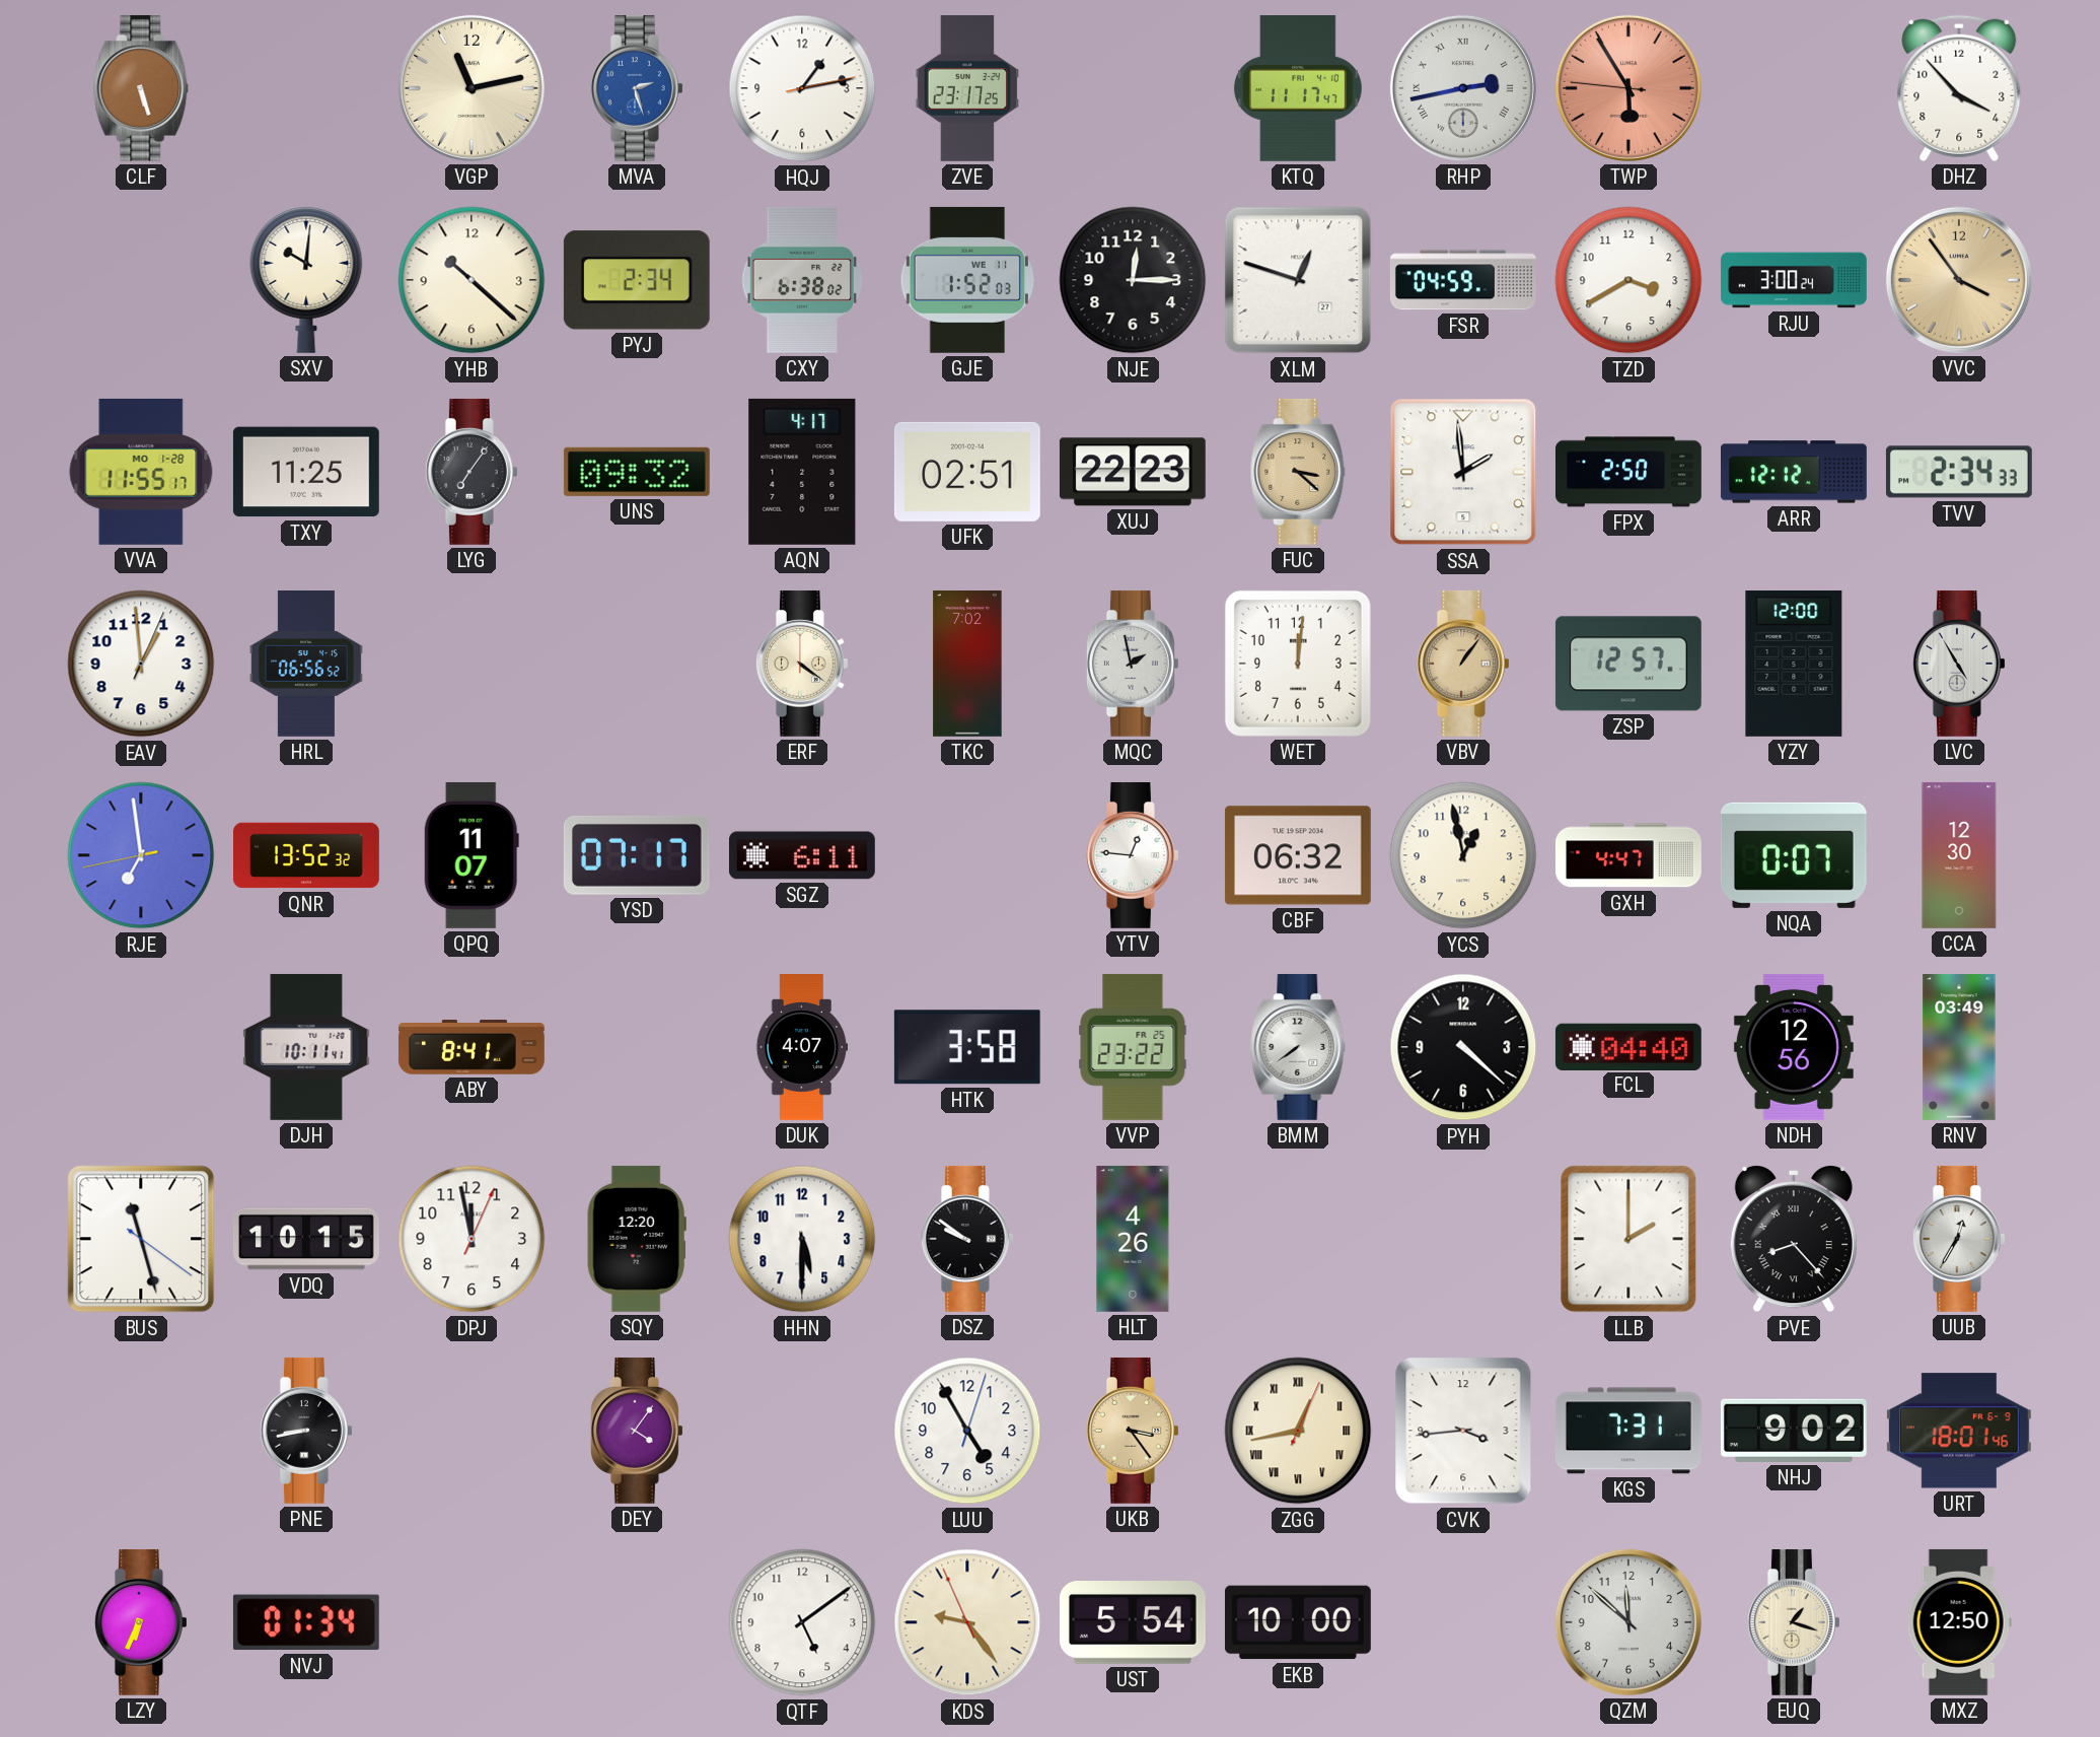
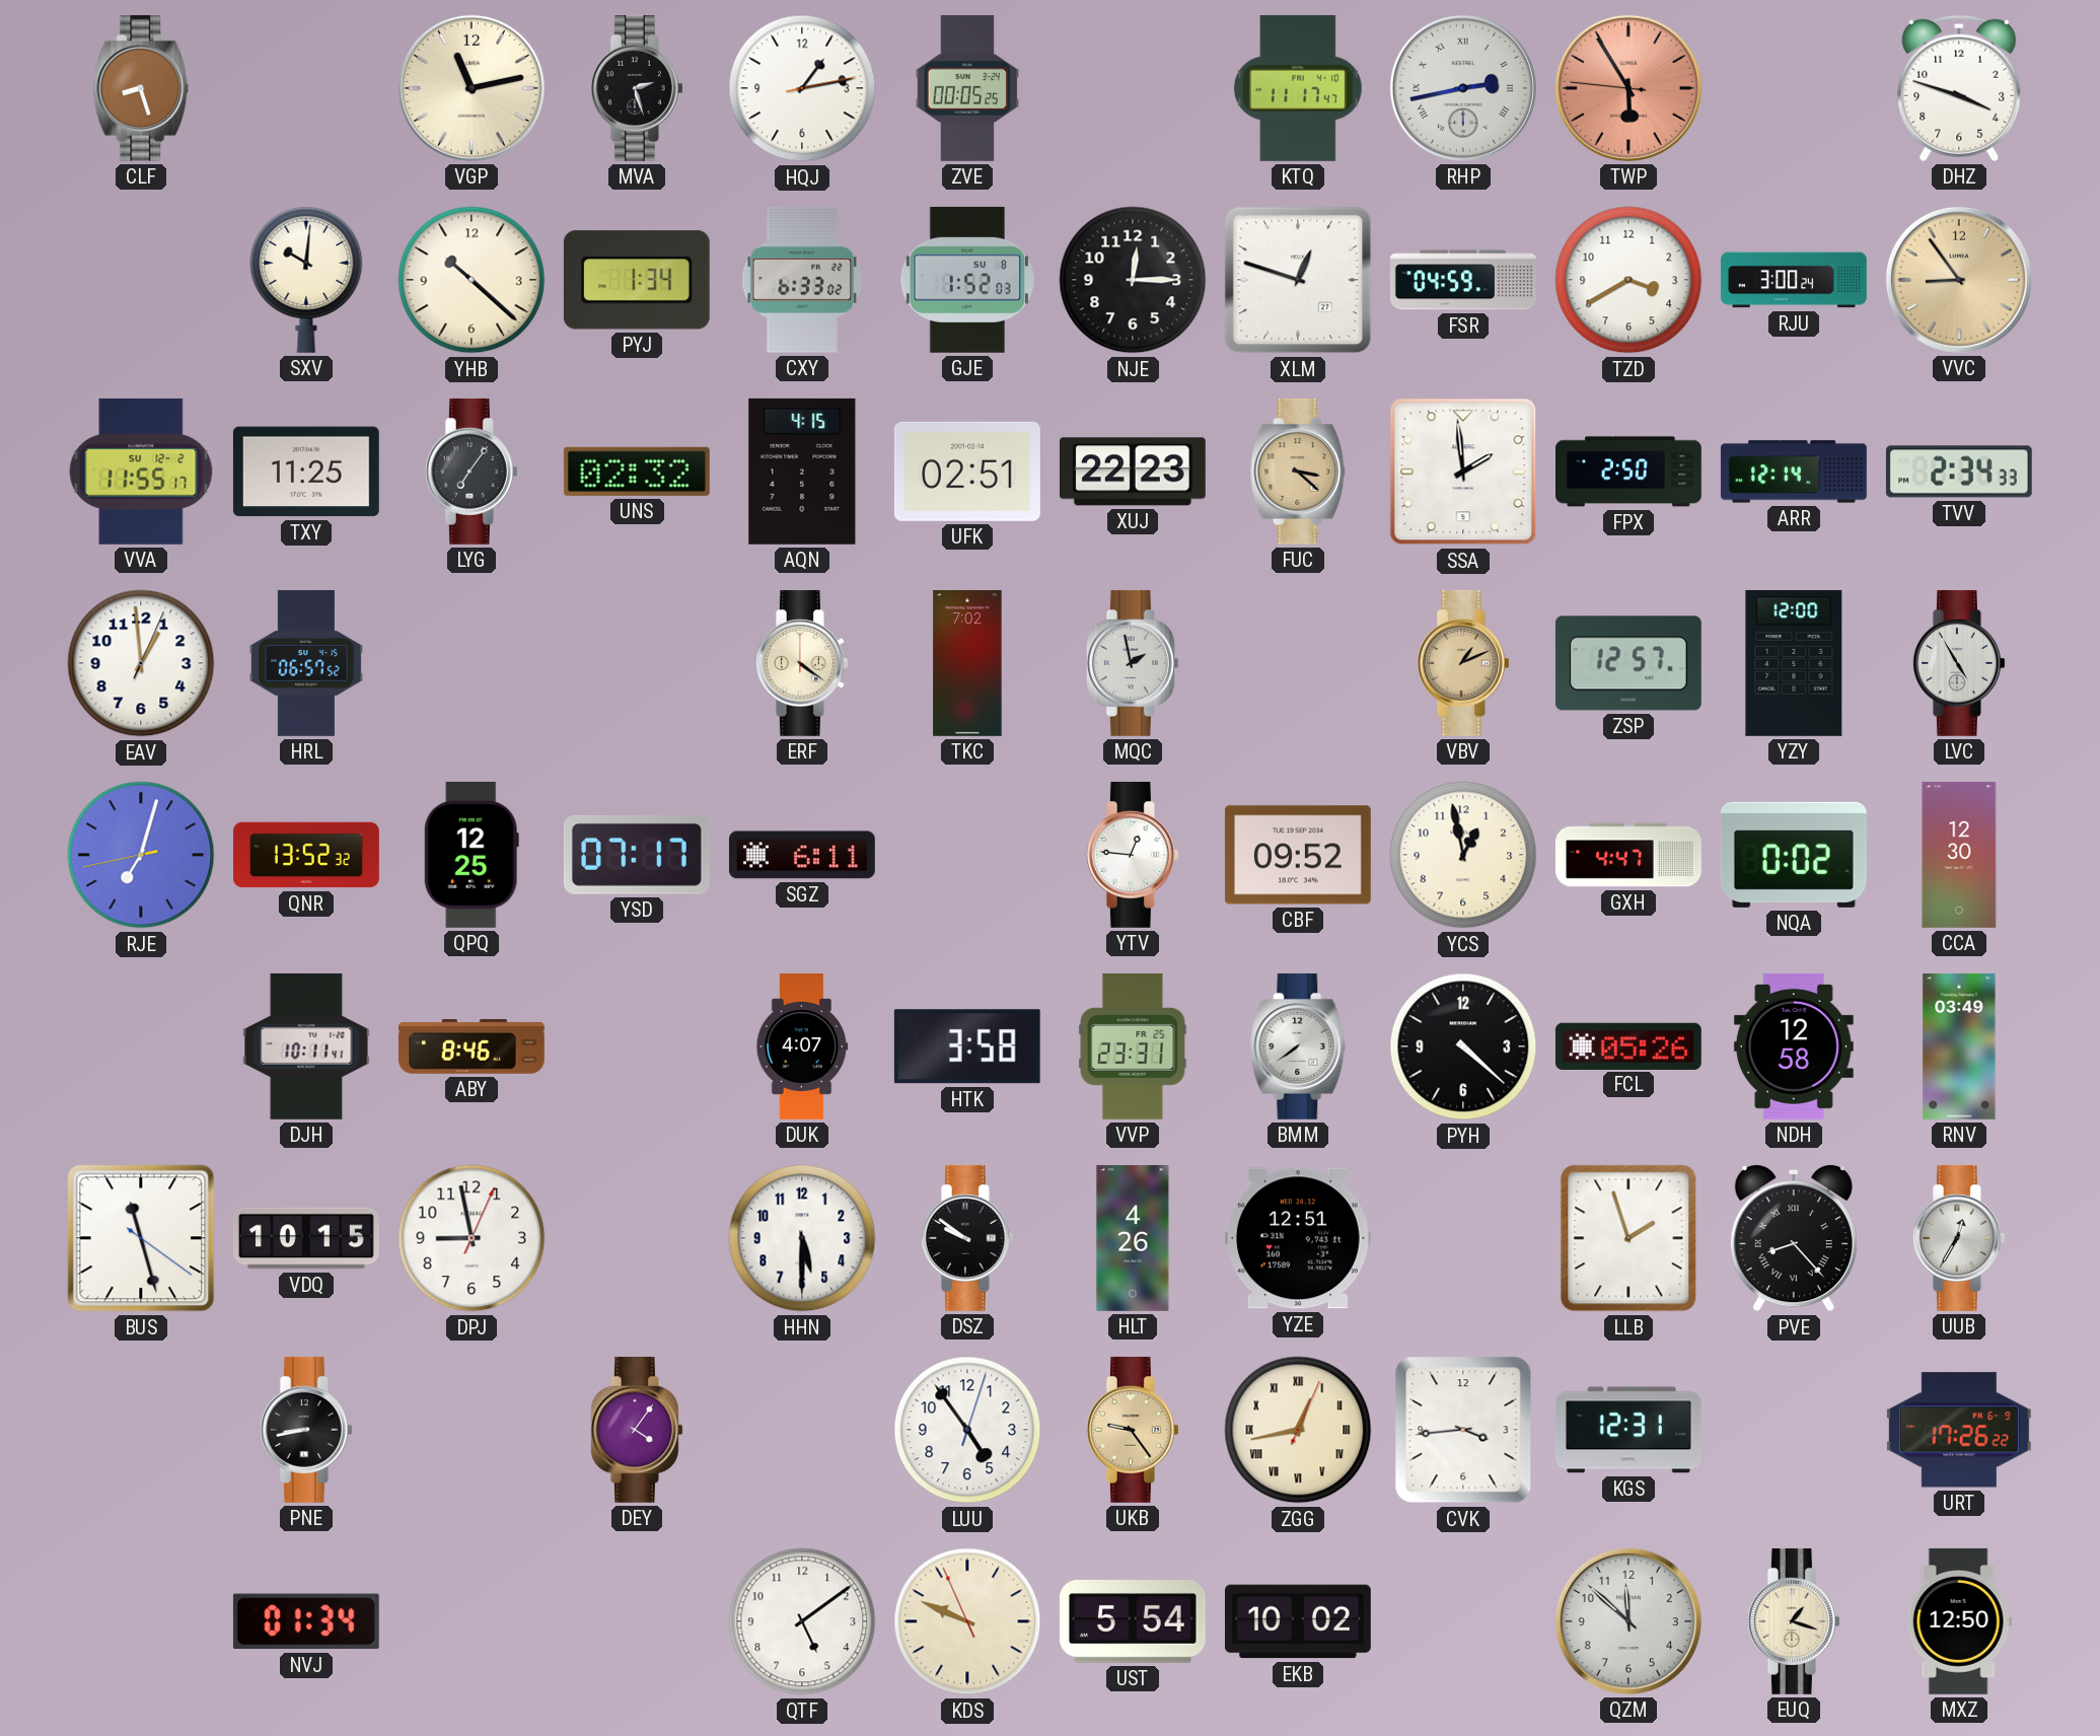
CLF: 5:27 -> 8:27 (141, 88)
MVA dial: blue -> black (637, 88)
ZVE: 23:17 -> 00:05 (967, 88)
DHZ: 3:53 -> 3:48 (1959, 88)
PYJ: 2:34 -> 1:34 (637, 280)
CXY: 6:38 -> 6:33 (802, 280)
GJE date: WE 11 -> SU 8 (967, 280)
VVC: 3:54 -> 8:54 (1959, 280)
VVA date: MO 1-28 -> SU 12-2 (141, 472)
UNS: 09:32 -> 02:32 (637, 472)
AQN: 4:17 -> 4:15 (802, 472)
ARR: 12:12 -> 12:14 (1794, 472)
HRL: 06:56 -> 06:57 (306, 663)
WET: 12:01 -> none (1298, 664)
VBV: 1:06 -> 1:11 (1463, 663)
RJE: 6:58 -> 7:02 (141, 855)
QPQ: 11:07 -> 12:25 (472, 855)
CBF: 06:32 -> 09:52 (1298, 855)
NQA: 0:07 -> 0:02 (1794, 855)
ABY: 8:41 -> 8:46 (472, 1047)
VVP: 23:22 -> 23:31 (1133, 1046)
FCL: 04:40 -> 05:26 (1628, 1045)
NDH: 12:56 -> 12:58 (1794, 1046)
DPJ: 11:58 -> 8:58 (472, 1238)
SQY: 12:20 -> none (637, 1239)
YZE: none -> 12:51 (1298, 1238)
LLB: 2:00 -> 1:57 (1628, 1238)
LUU: 4:55 -> 4:54 (967, 1430)
UKB: 3:24 -> 9:24 (1133, 1430)
KGS: 7:31 -> 12:31 (1628, 1430)
NHJ: 9:02 -> none (1794, 1431)
URT: 18:01 -> 17:26 (1959, 1430)
LZY: 6:34 -> none (141, 1622)
KDS: 9:23 -> 9:48 (967, 1621)
EKB: 10:00 -> 10:02 (1298, 1621)
